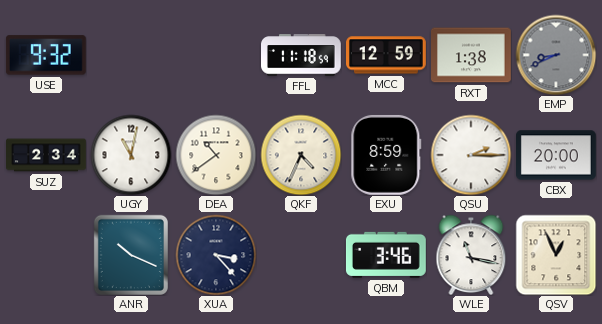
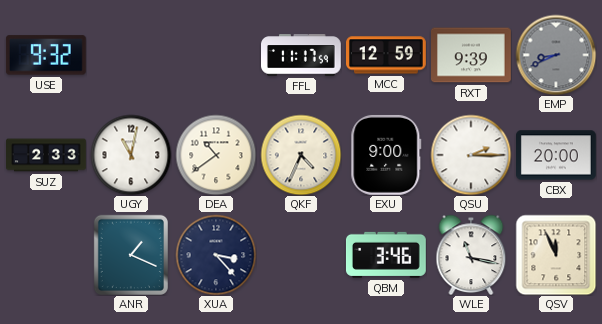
FFL: 11:18 -> 11:17 (302, 55)
RXT: 1:38 -> 9:39 (472, 55)
SUZ: 2:34 -> 2:33 (47, 155)
EXU: 8:59 -> 9:00 (386, 155)
ANR: 10:19 -> 1:19 (131, 255)
QSV: 12:56 -> 11:56 (556, 255)
